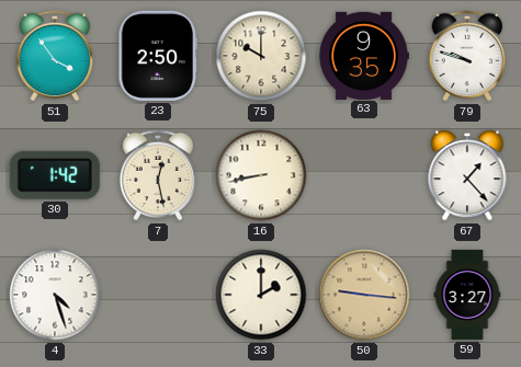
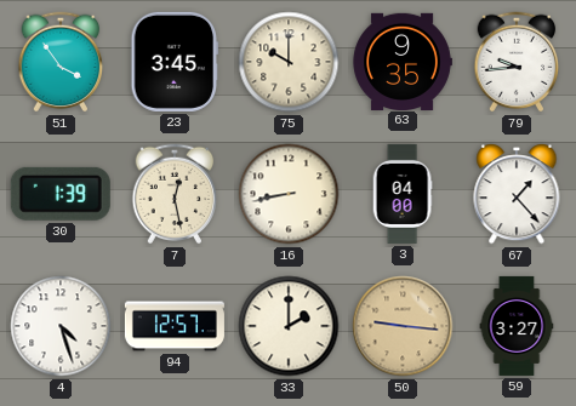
23: 2:50 -> 3:45 (175, 62)
79: 9:48 -> 9:44 (517, 62)
30: 1:42 -> 1:39 (61, 194)
3: none -> 04:00 (403, 194)
94: none -> 12:57 (175, 326)
